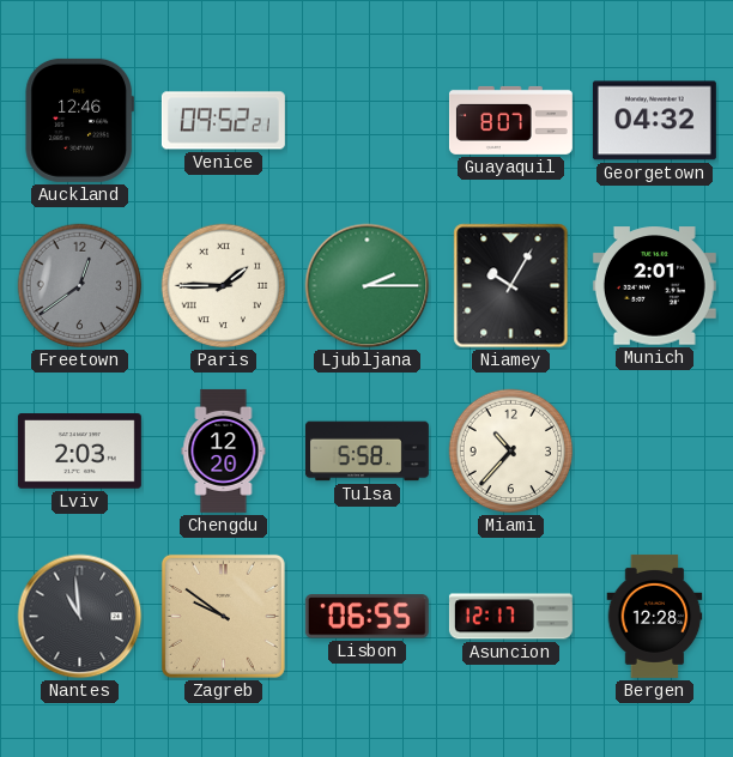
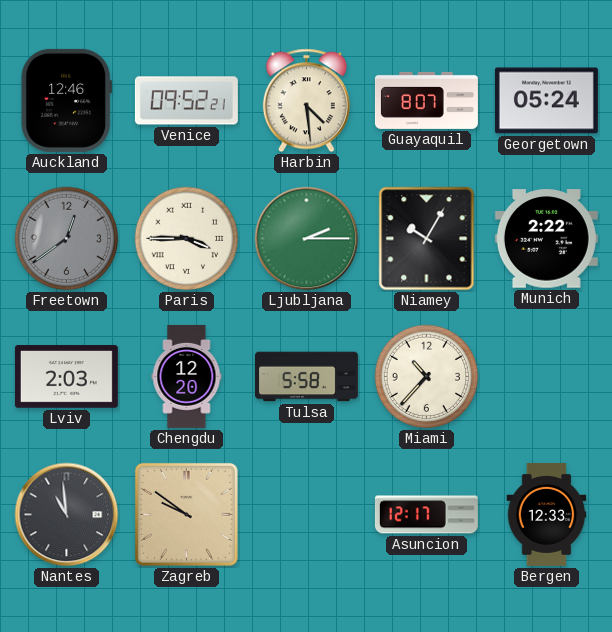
Harbin: none -> 4:29 (306, 101)
Georgetown: 04:32 -> 05:24 (546, 101)
Paris: 1:45 -> 3:45 (187, 239)
Munich: 2:01 -> 2:22 (546, 239)
Lisbon: 06:55 -> none (366, 617)
Bergen: 12:28 -> 12:33 (547, 514)
